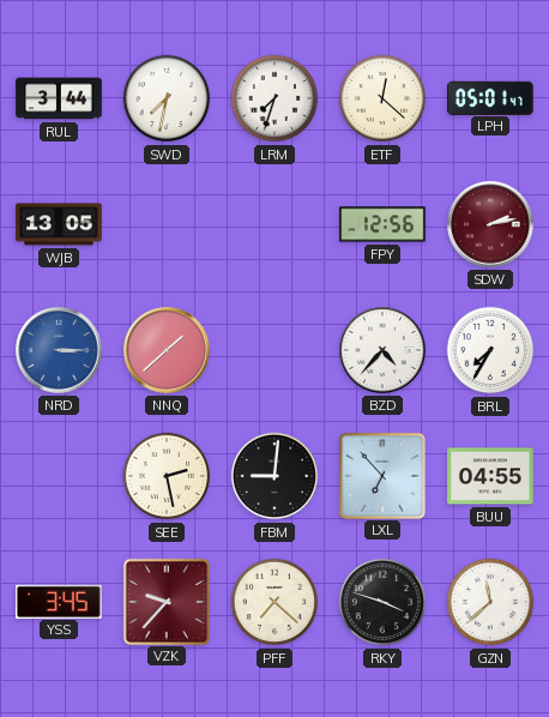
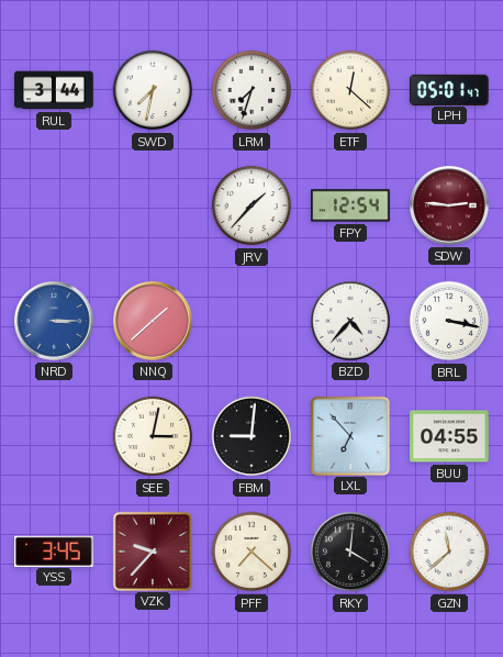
WJB: 13:05 -> none (59, 224)
JRV: none -> 1:37 (251, 205)
FPY: 12:56 -> 12:54 (350, 205)
SDW: 2:13 -> 2:46 (450, 207)
BRL: 7:35 -> 3:17 (449, 321)
SEE: 2:28 -> 3:02 (153, 436)
RKY: 3:48 -> 4:01 (350, 552)
